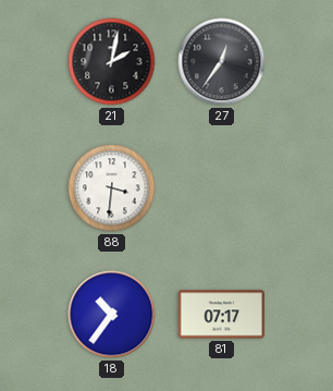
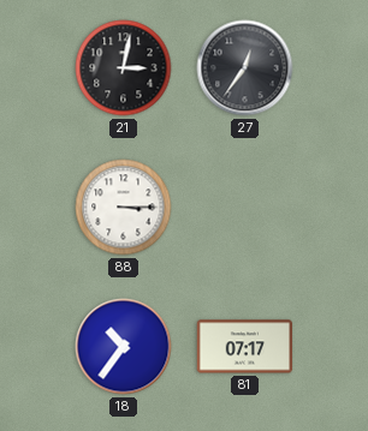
21: 2:02 -> 3:02 (124, 68)
88: 3:31 -> 3:15 (124, 208)
